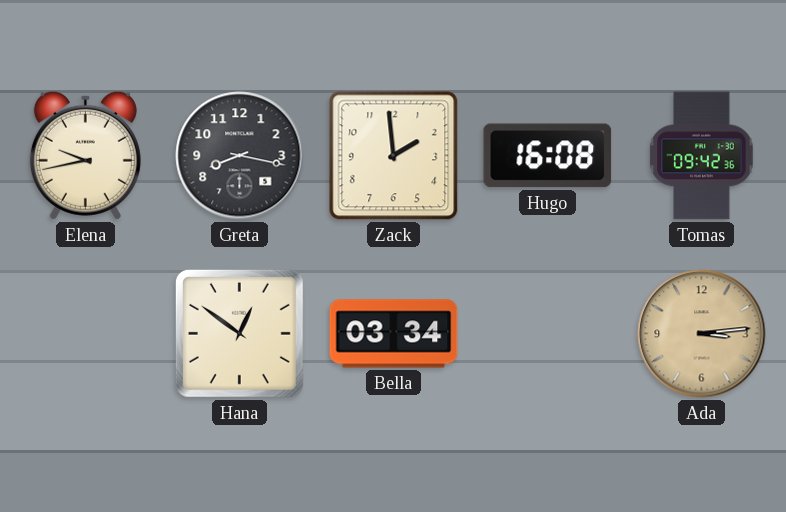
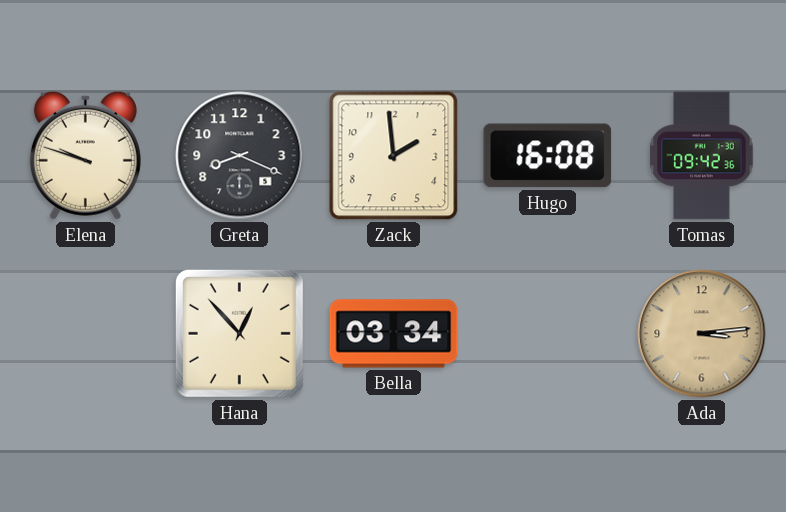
Elena: 9:43 -> 9:48 (85, 155)
Greta: 8:17 -> 8:19 (240, 156)
Hana: 12:51 -> 12:53 (239, 333)
